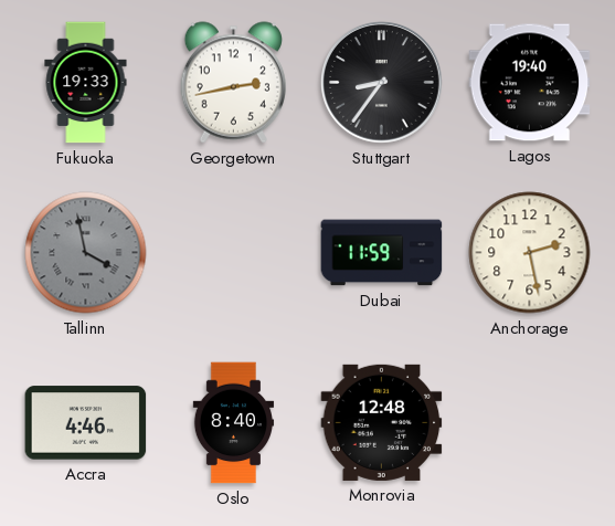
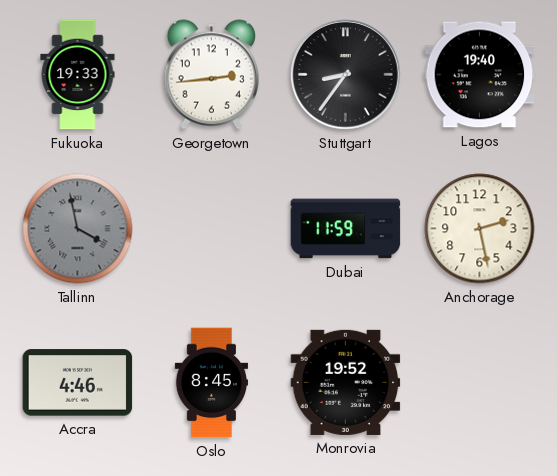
Georgetown: 2:43 -> 2:44 (211, 75)
Oslo: 8:40 -> 8:45 (212, 383)
Monrovia: 12:48 -> 19:52 (346, 382)
